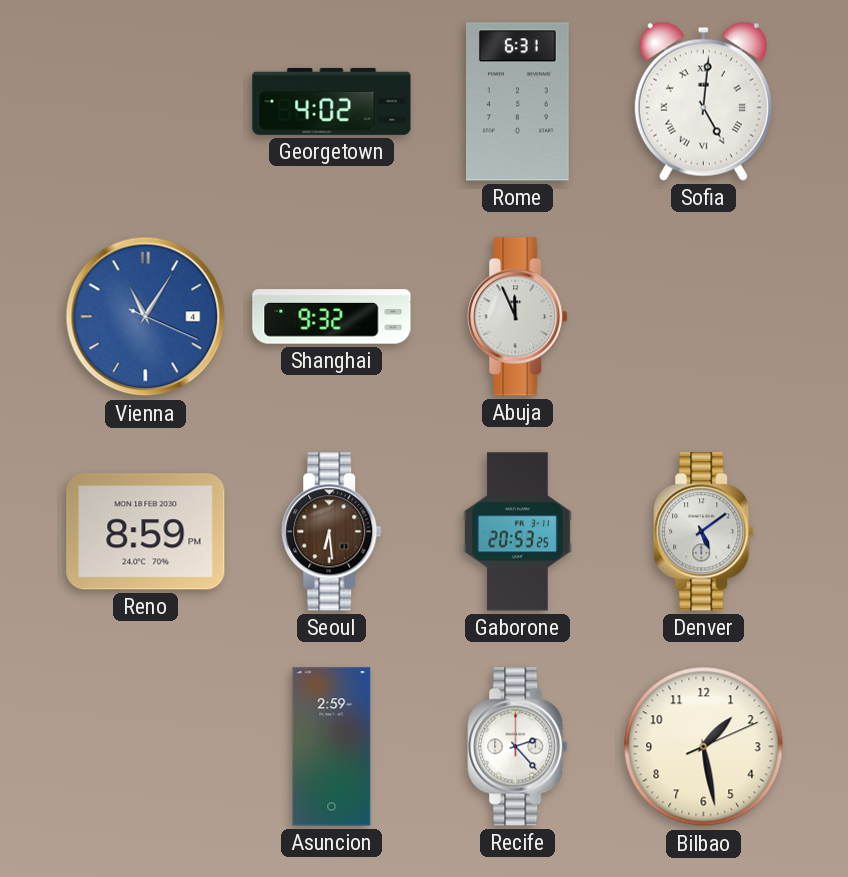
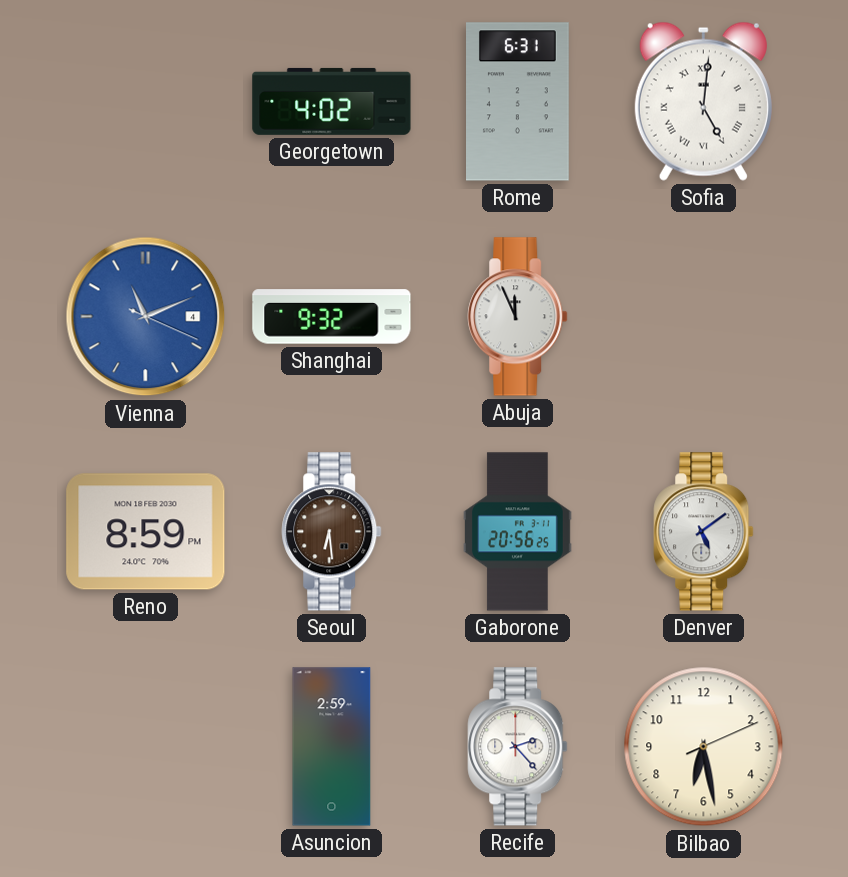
Vienna: 11:05 -> 11:11 (146, 317)
Gaborone: 20:53 -> 20:56 (518, 532)
Bilbao: 1:28 -> 6:28 (704, 747)
